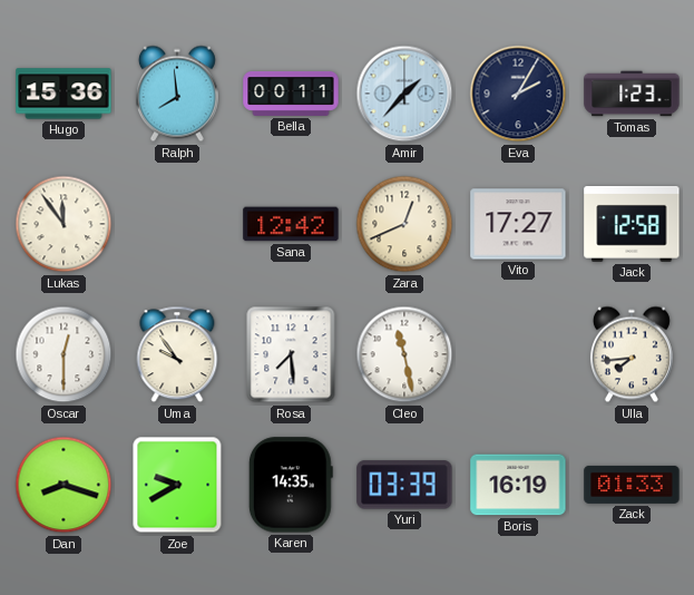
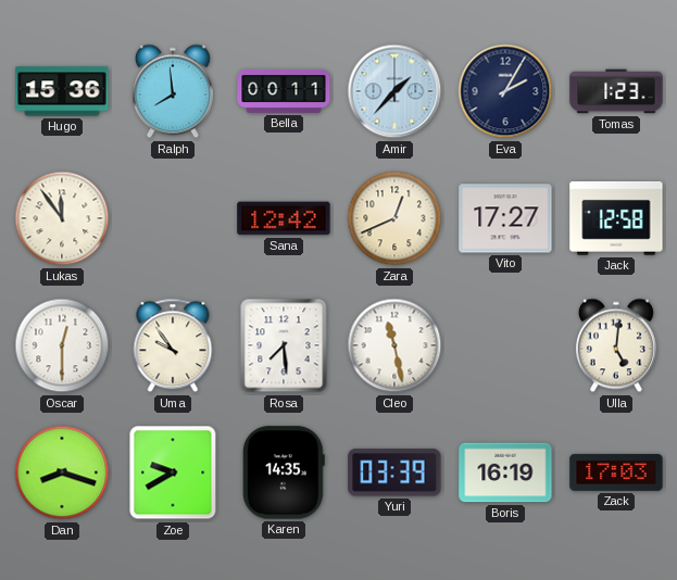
Ulla: 7:44 -> 5:01 (616, 345)
Zack: 01:33 -> 17:03 (616, 472)
